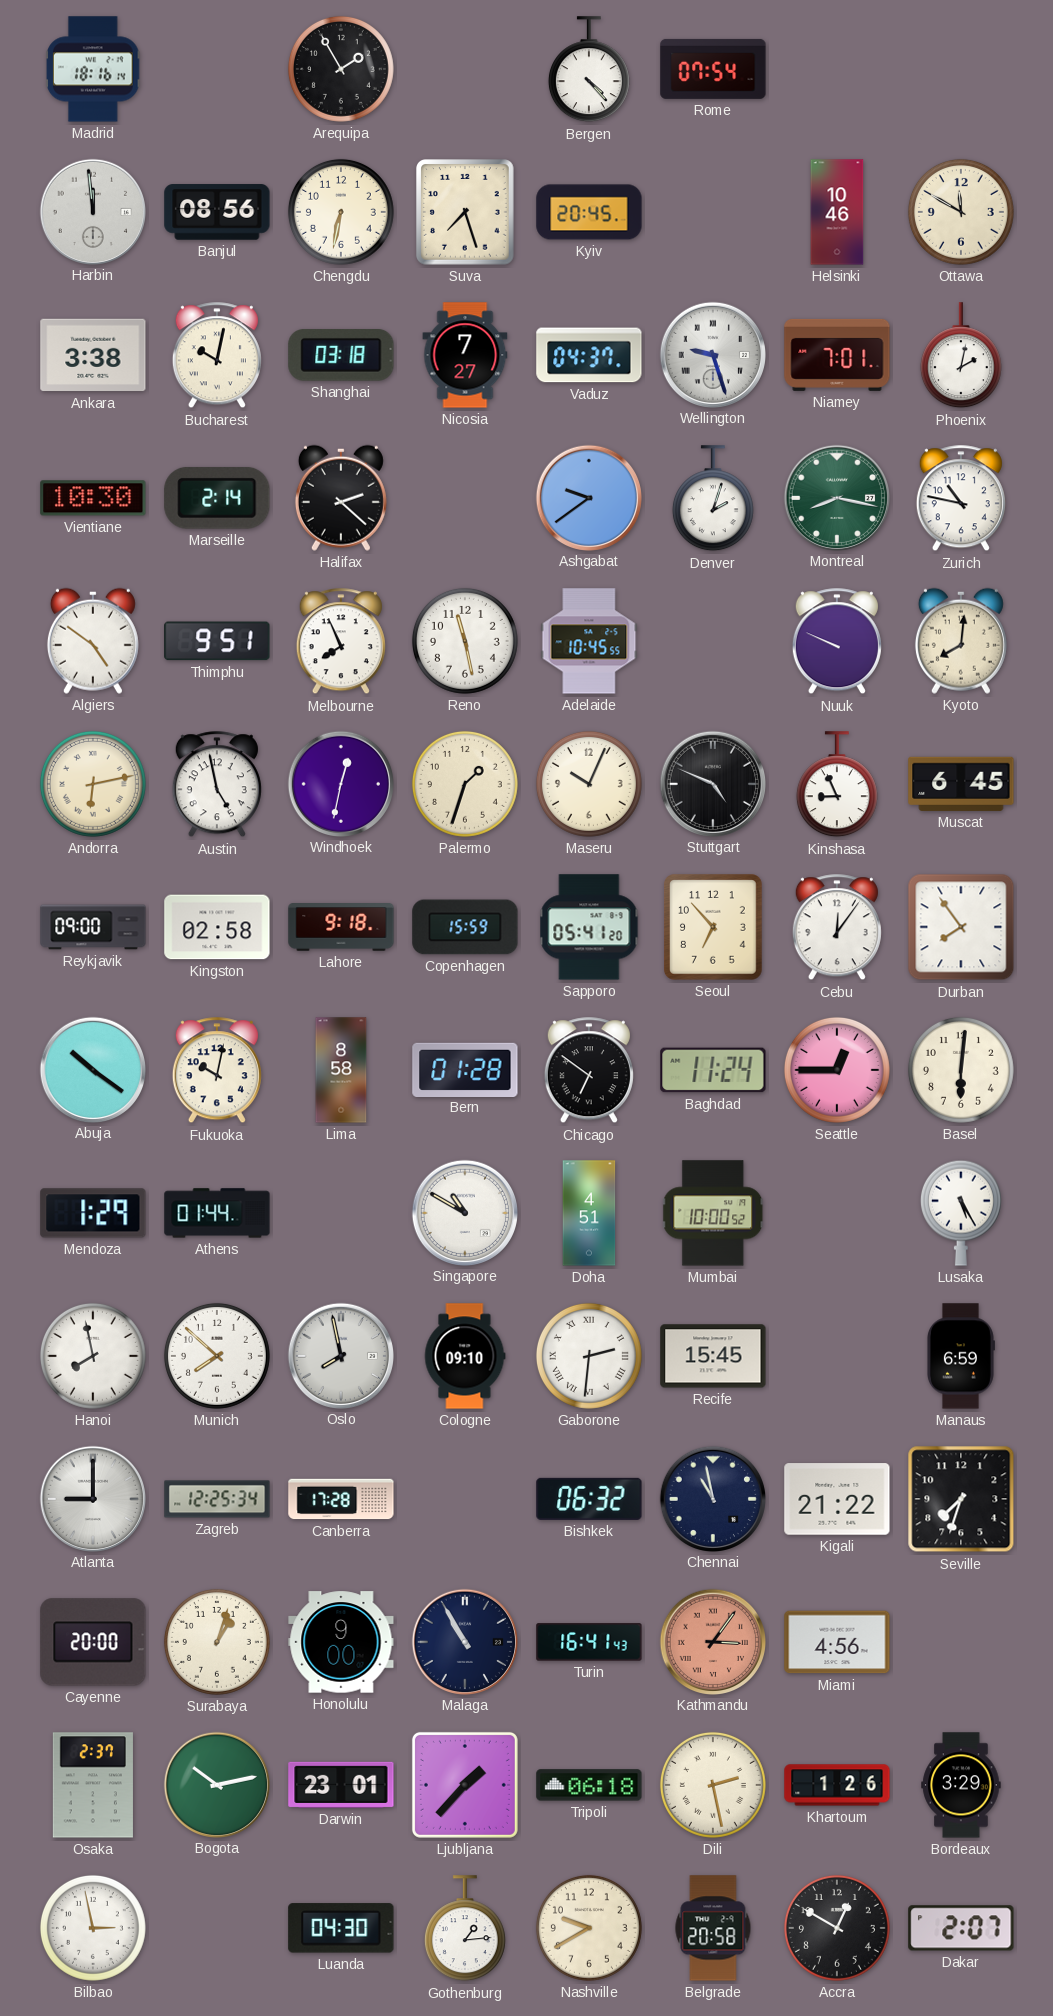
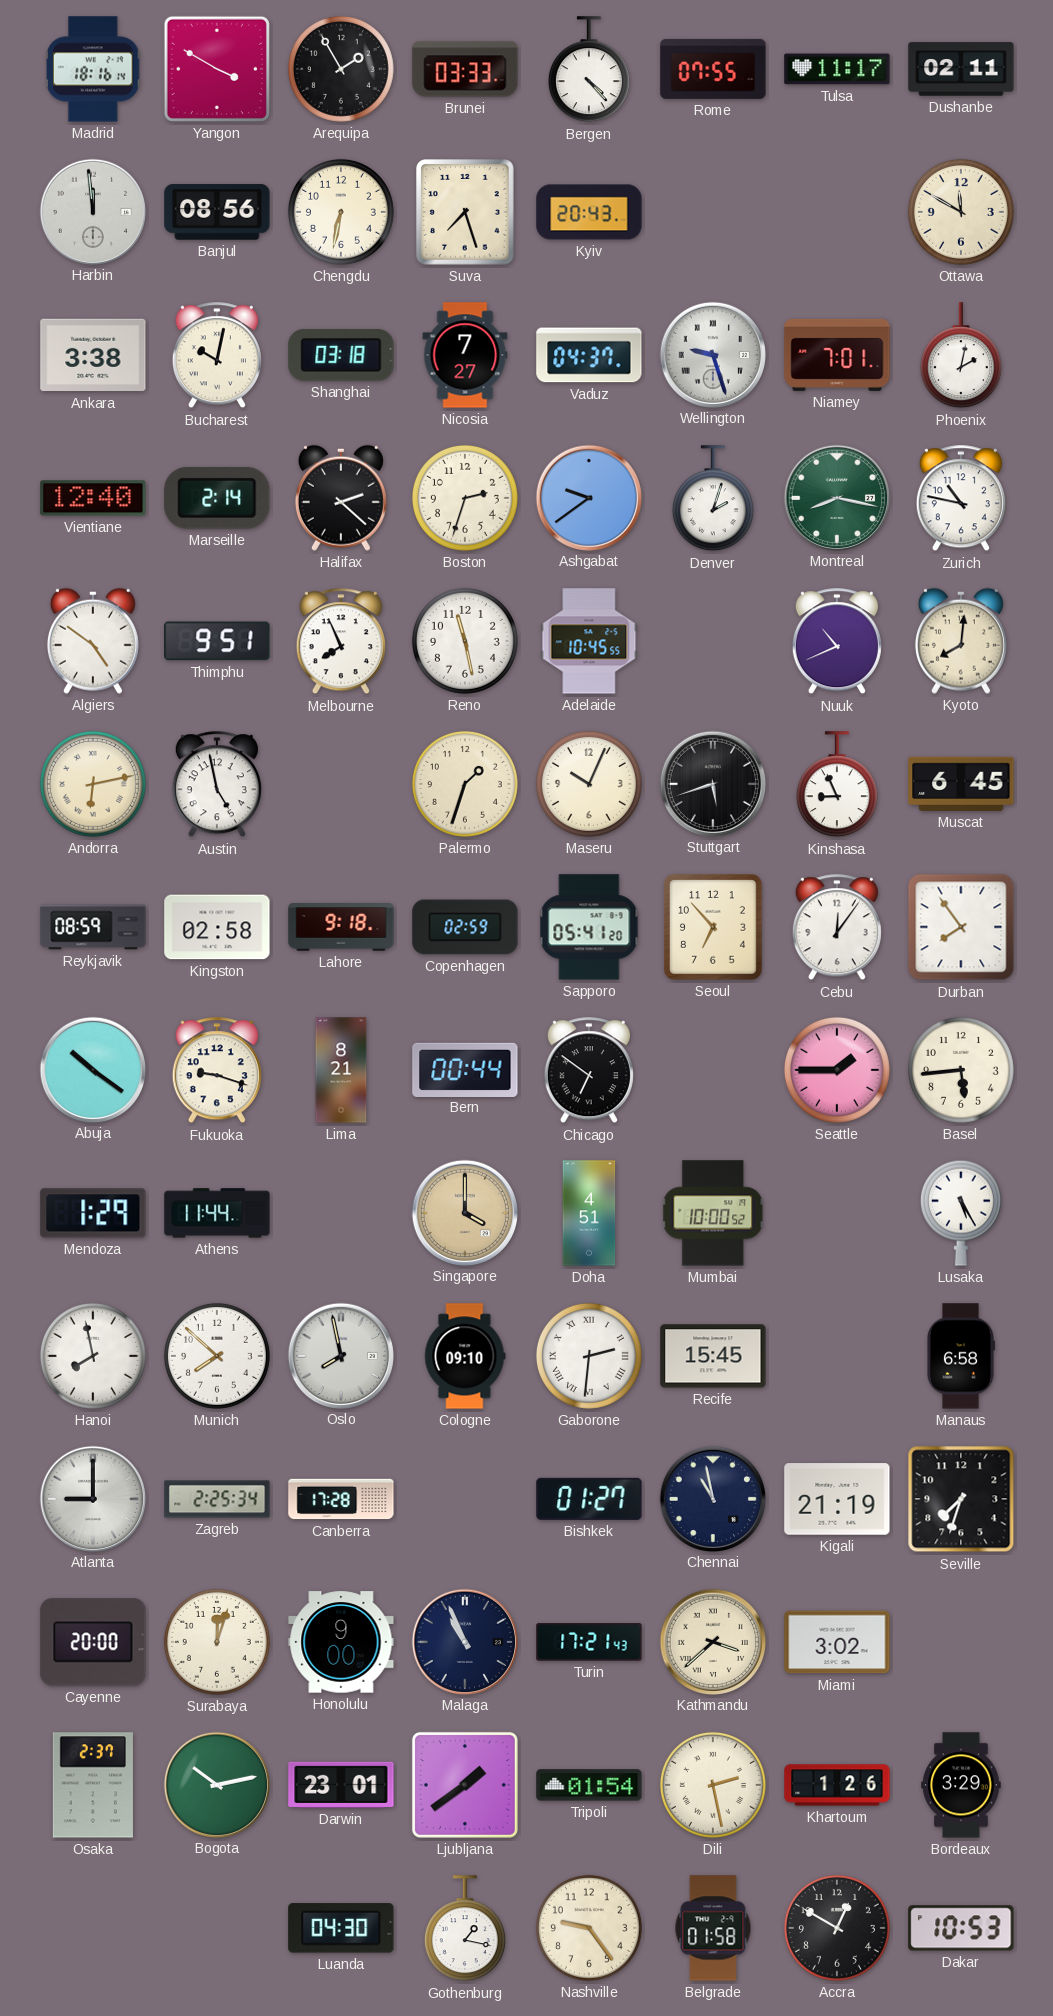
Yangon: none -> 3:50 (217, 69)
Brunei: none -> 03:33 (465, 69)
Rome: 07:54 -> 07:55 (713, 69)
Tulsa: none -> 11:17 (837, 69)
Dushanbe: none -> 02:11 (961, 69)
Kyiv: 20:45 -> 20:43 (589, 212)
Helsinki: 10:46 -> none (837, 212)
Vientiane: 10:30 -> 12:40 (93, 498)
Boston: none -> 2:33 (465, 498)
Nuuk: 9:49 -> 10:41 (837, 642)
Windhoek: 12:32 -> none (340, 783)
Stuttgart: 4:49 -> 5:42 (712, 783)
Reykjavik: 09:00 -> 08:59 (93, 927)
Copenhagen: 15:59 -> 02:59 (465, 927)
Fukuoka: 10:02 -> 9:18 (217, 1071)
Lima: 8:58 -> 8:21 (341, 1070)
Bern: 01:28 -> 00:44 (465, 1069)
Baghdad: 11:24 -> none (713, 1070)
Seattle: 12:45 -> 1:45 (837, 1070)
Basel: 6:01 -> 5:44 (961, 1070)
Athens: 01:44 -> 11:44 (217, 1213)
Singapore: 10:50 -> 4:00 (464, 1212)
Singapore dial: white -> champagne (464, 1212)
Manaus: 6:59 -> 6:58 (961, 1356)
Zagreb: 12:25 -> 2:25 (217, 1499)
Bishkek: 06:32 -> 01:27 (589, 1499)
Kigali: 21:22 -> 21:19 (837, 1499)
Surabaya: 1:03 -> 12:03 (217, 1642)
Malaga: 10:55 -> 10:56 (464, 1641)
Turin: 16:41 -> 17:21 (589, 1642)
Kathmandu: 3:06 -> 3:38 (712, 1641)
Kathmandu dial: salmon -> cream (712, 1641)
Miami: 4:56 -> 3:02 (837, 1642)
Ljubljana: 1:37 -> 1:39 (465, 1785)
Tripoli: 06:18 -> 01:54 (589, 1785)
Bilbao: 2:58 -> none (93, 1928)
Gothenburg: 1:14 -> 1:17 (465, 1929)
Nashville: 9:40 -> 9:24 (589, 1928)
Belgrade: 20:58 -> 01:58 (713, 1928)
Dakar: 2:07 -> 10:53 (961, 1928)
